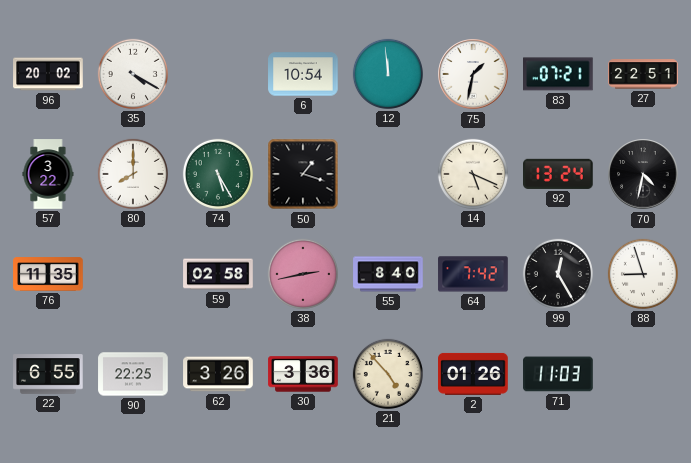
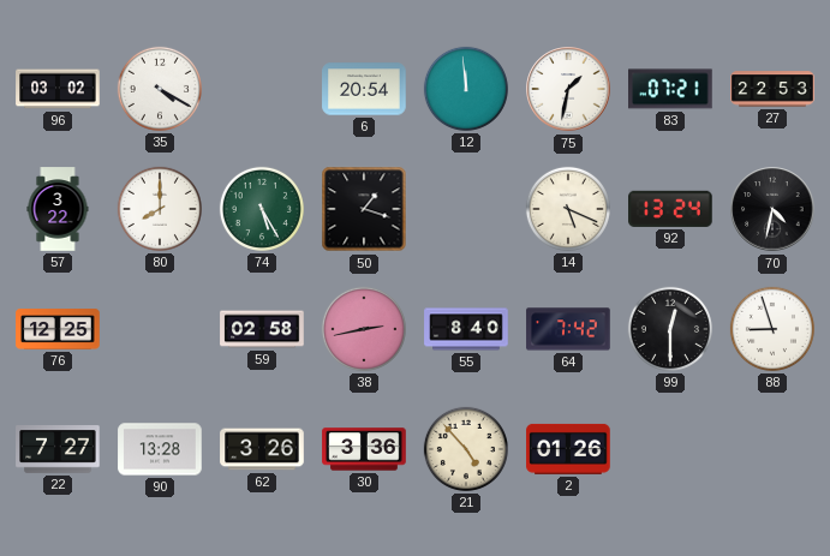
96: 20:02 -> 03:02 (58, 89)
6: 10:54 -> 20:54 (364, 89)
27: 22:51 -> 22:53 (772, 89)
76: 11:35 -> 12:25 (58, 329)
99: 12:25 -> 12:30 (670, 329)
22: 6:55 -> 7:27 (58, 449)
90: 22:25 -> 13:28 (160, 449)
71: 11:03 -> none (558, 374)
